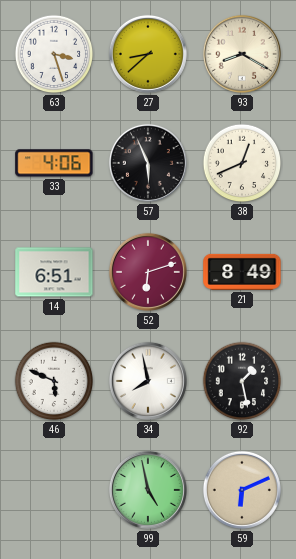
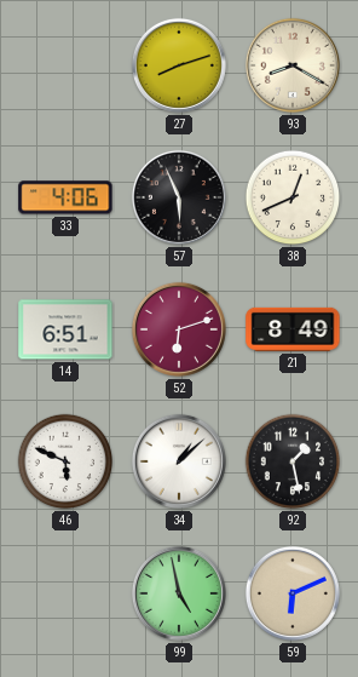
63: 3:27 -> none (54, 54)
27: 8:38 -> 8:12 (179, 65)
34: 7:58 -> 1:08 (179, 461)
